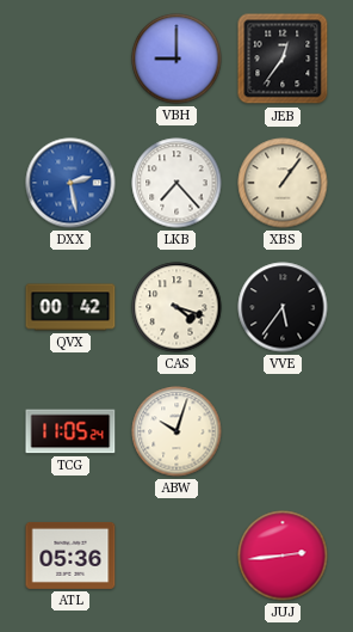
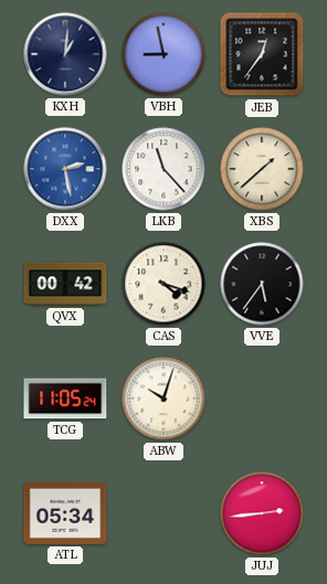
KXH: none -> 1:01 (65, 54)
VBH: 9:00 -> 8:58 (163, 54)
LKB: 7:23 -> 11:23 (163, 169)
XBS: 1:06 -> 1:38 (262, 169)
ATL: 05:36 -> 05:34 (65, 513)
